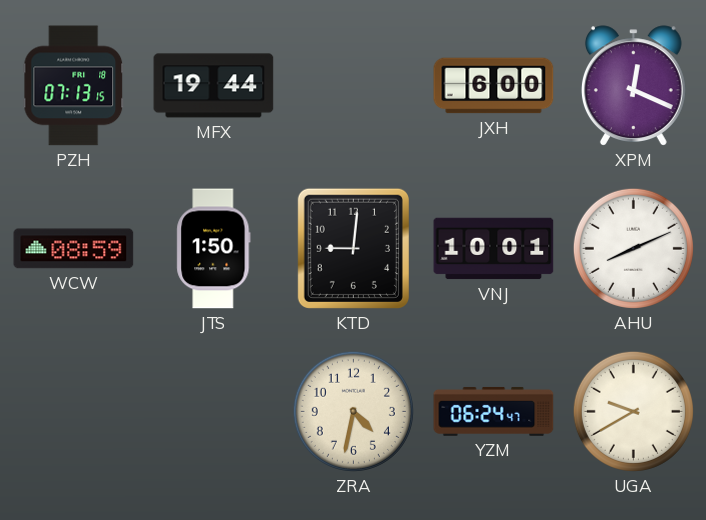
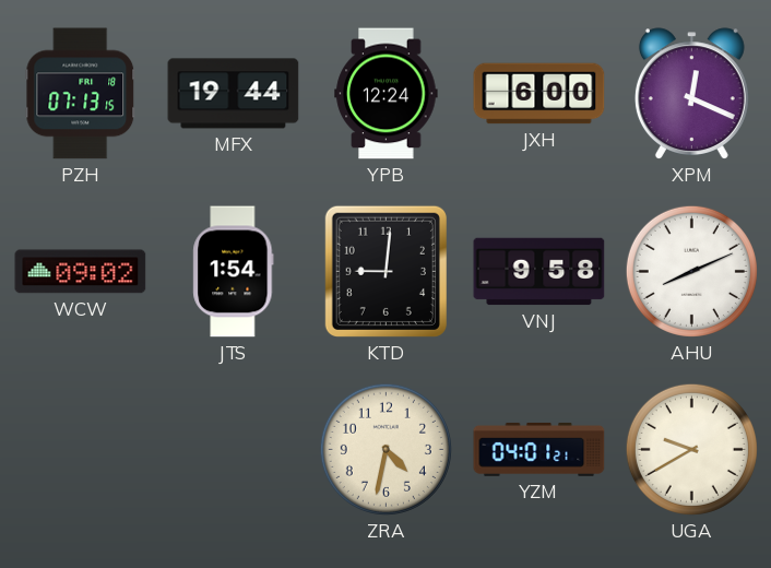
YPB: none -> 12:24 (387, 94)
WCW: 08:59 -> 09:02 (81, 272)
JTS: 1:50 -> 1:54 (234, 272)
VNJ: 10:01 -> 9:58 (539, 272)
YZM: 06:24 -> 04:01 (539, 449)
